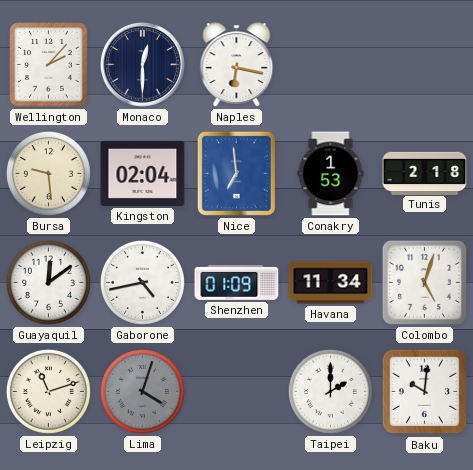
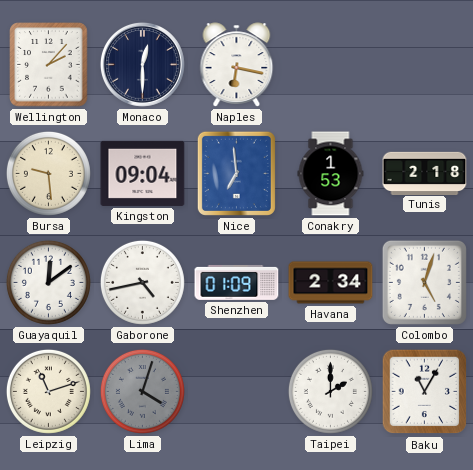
Kingston: 02:04 -> 09:04 (143, 173)
Havana: 11:34 -> 2:34 (331, 283)
Baku: 10:01 -> 11:05 (425, 392)
